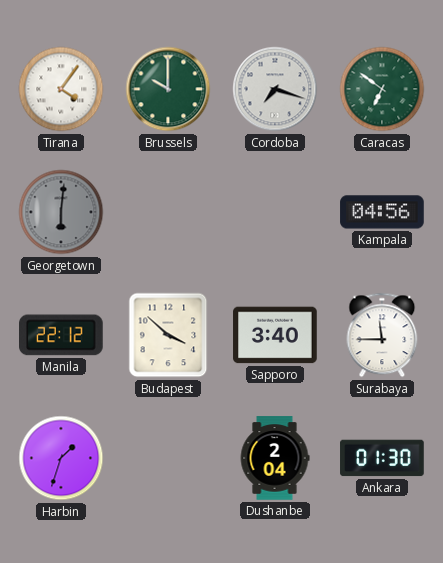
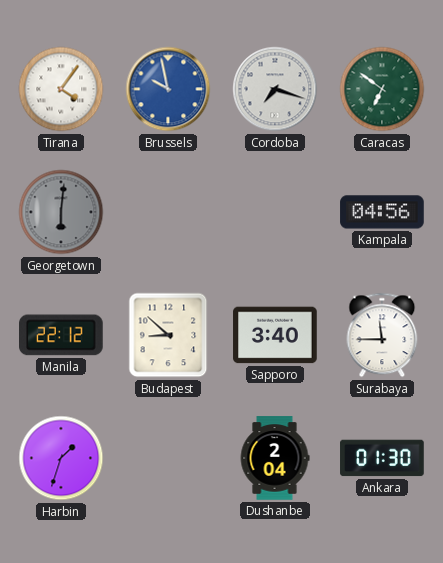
Brussels: 10:00 -> 9:58 (168, 89)
Brussels dial: green -> blue (168, 89)
Budapest: 3:52 -> 8:52 (168, 335)
